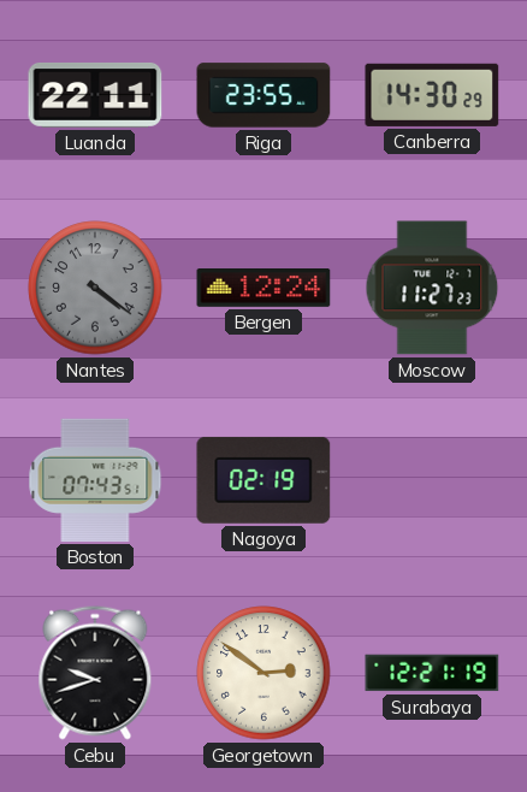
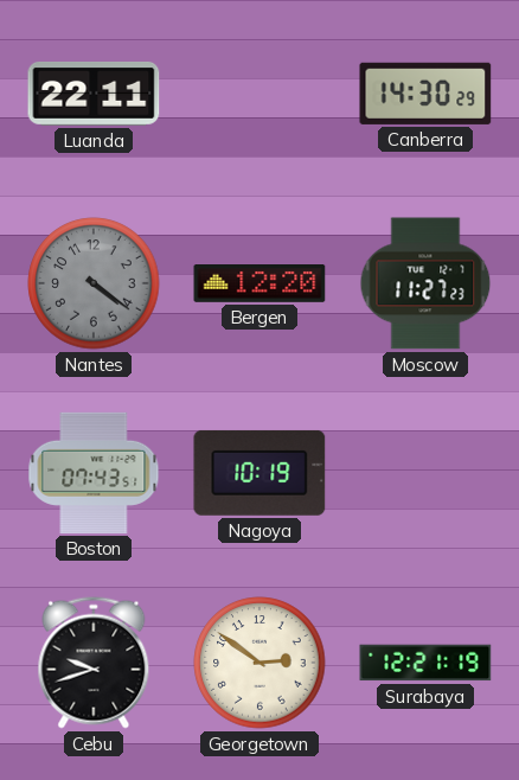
Riga: 23:55 -> none (263, 95)
Bergen: 12:24 -> 12:20 (259, 284)
Nagoya: 02:19 -> 10:19 (259, 473)
